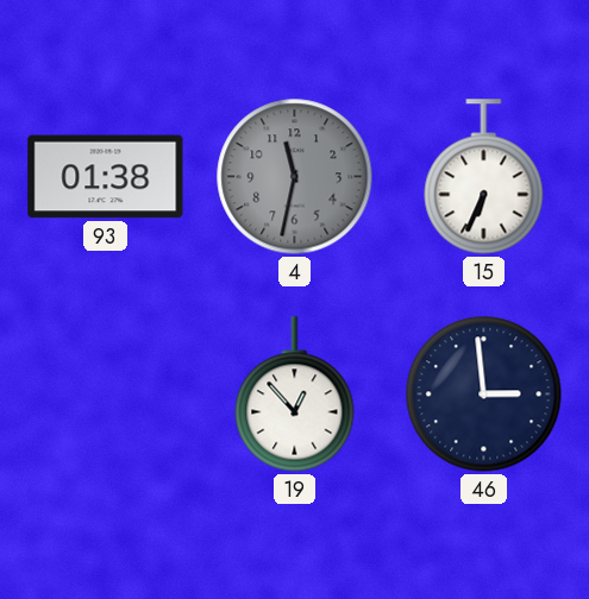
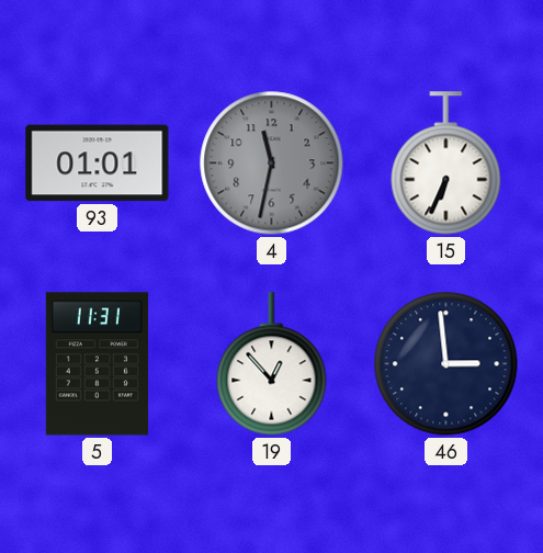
93: 01:38 -> 01:01 (98, 163)
5: none -> 11:31 (97, 364)
